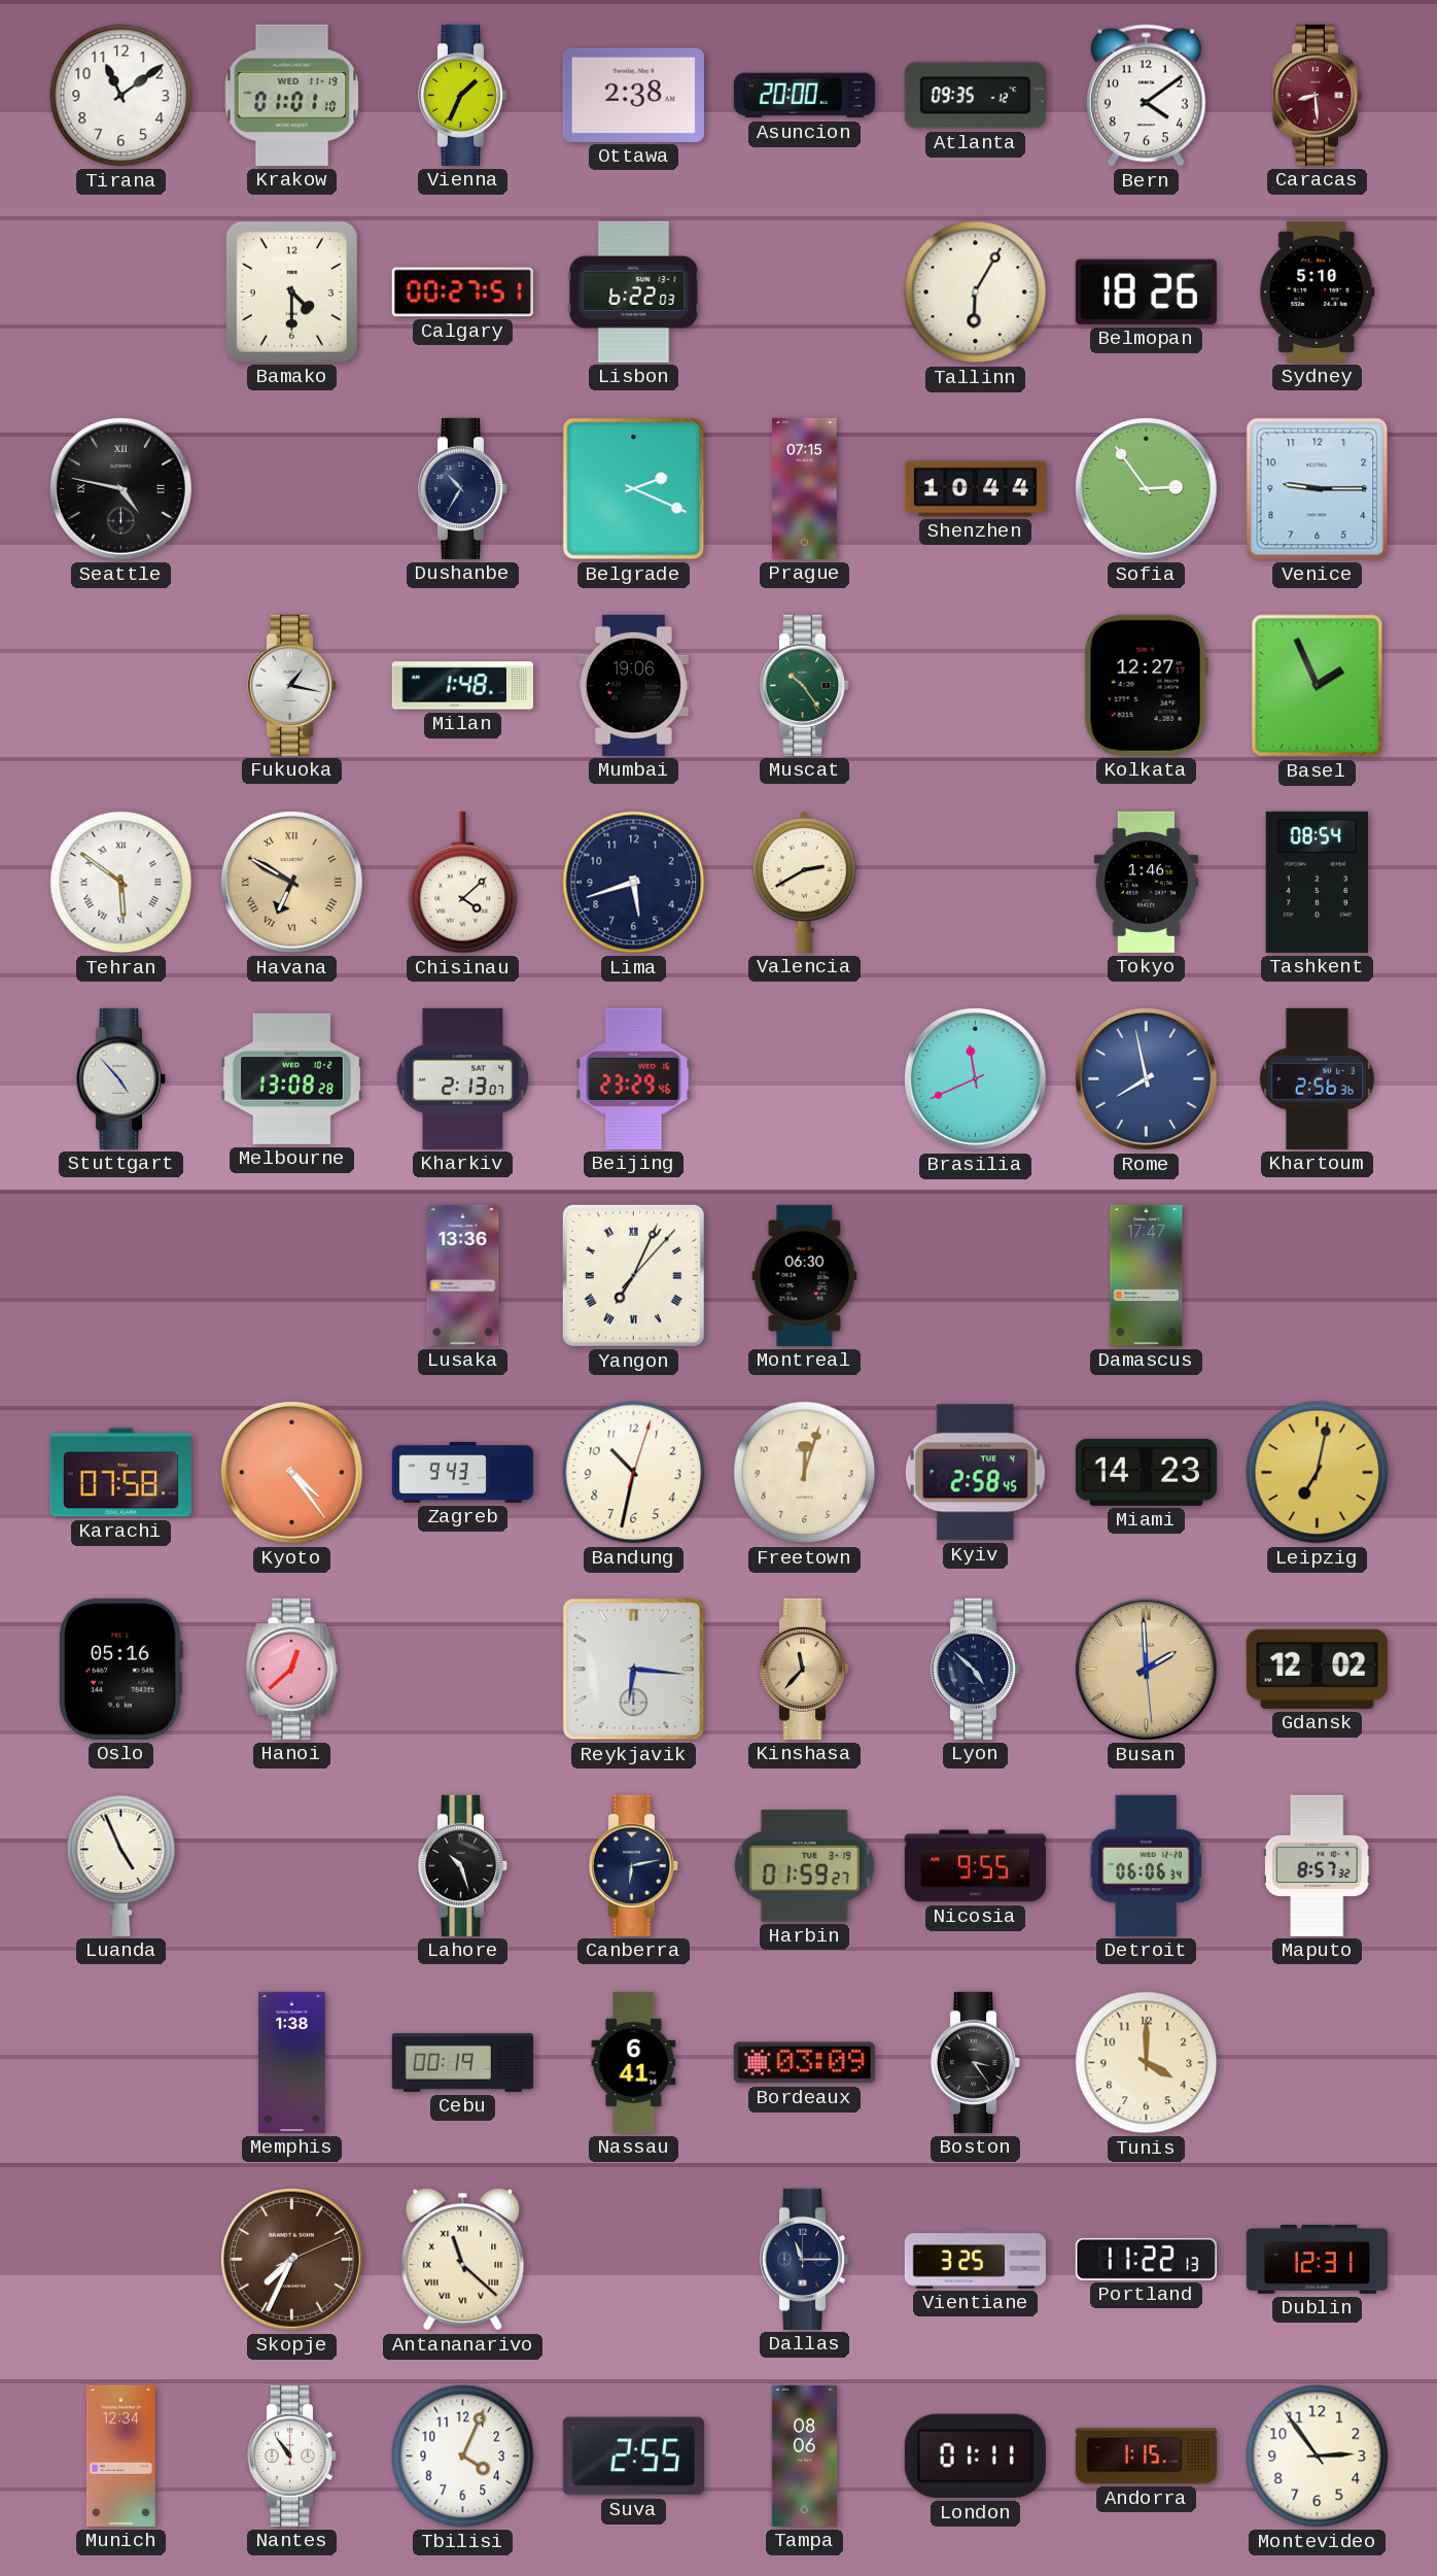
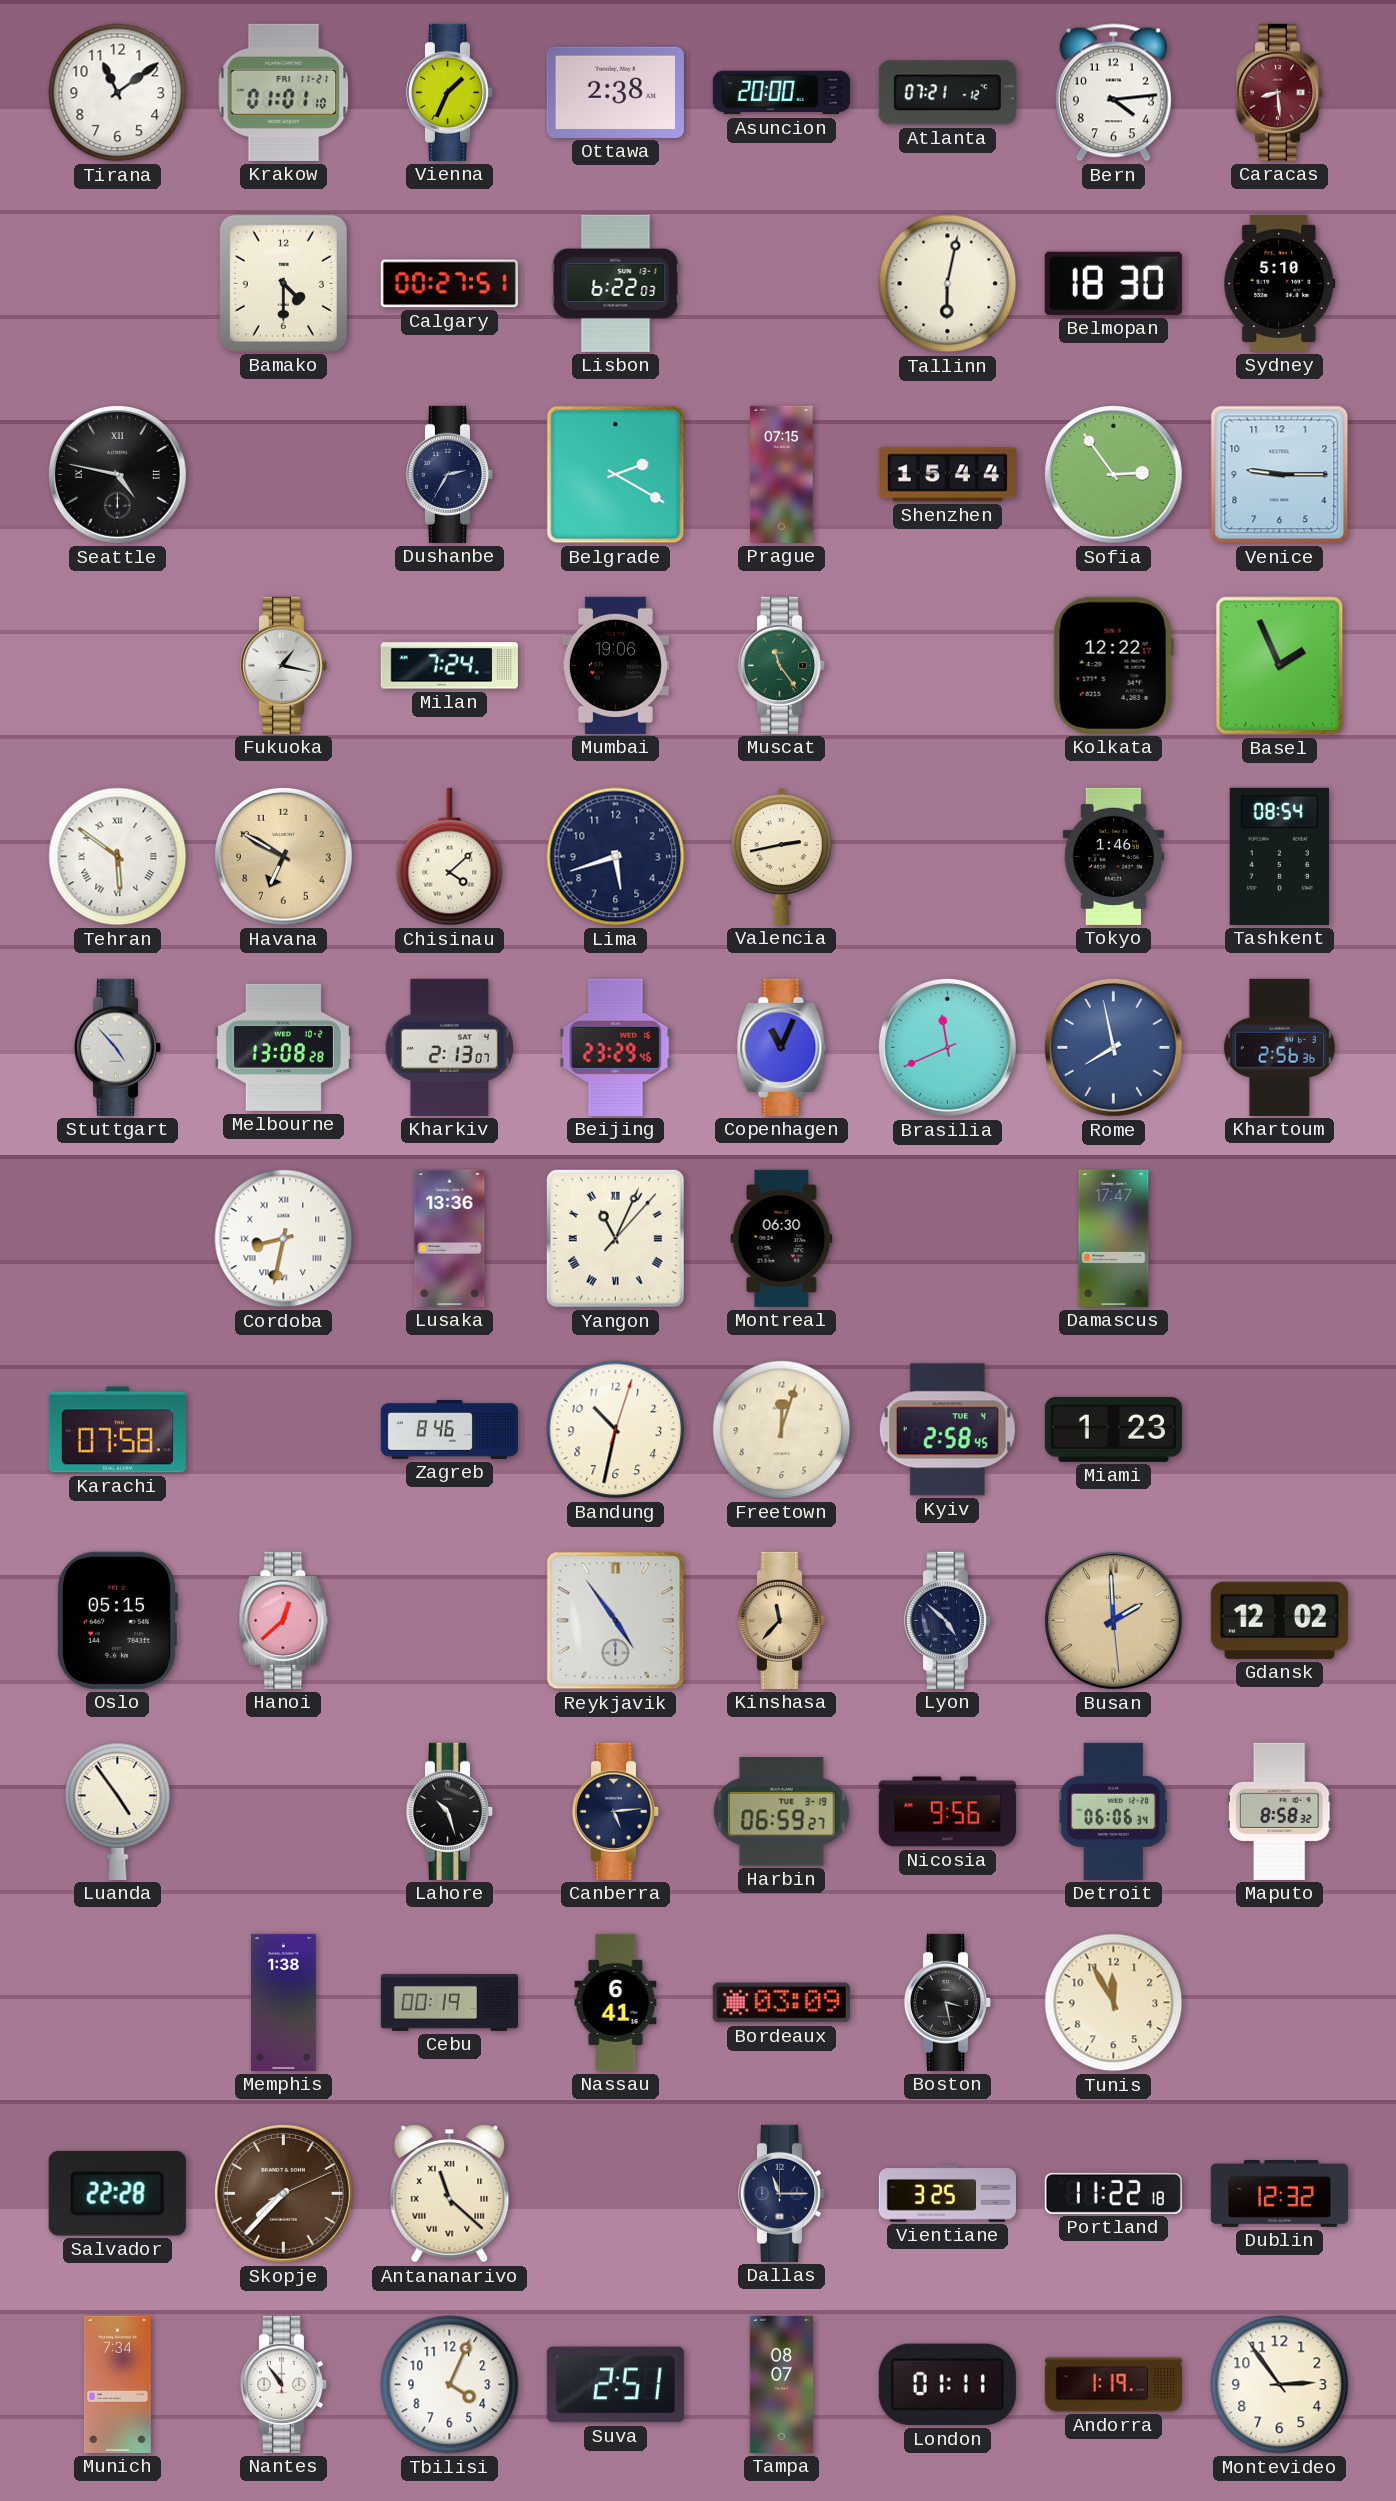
Krakow date: WED 11-19 -> FRI 11-21 (284, 92)
Atlanta: 09:35 -> 07:21 (947, 93)
Bern: 4:09 -> 4:14 (1113, 93)
Tallinn: 6:05 -> 6:02 (948, 284)
Belmopan: 18:26 -> 18:30 (1113, 283)
Dushanbe: 10:35 -> 2:35 (450, 474)
Belgrade: 2:19 -> 2:20 (616, 475)
Shenzhen: 10:44 -> 15:44 (947, 475)
Milan: 1:48 -> 7:24 (449, 666)
Muscat: 10:24 -> 11:24 (782, 665)
Kolkata: 12:27 -> 12:22 (1113, 665)
Havana numerals: Roman -> Arabic (283, 856)
Valencia: 2:40 -> 2:43 (781, 856)
Copenhagen: none -> 11:04 (782, 1047)
Cordoba: none -> 8:32 (284, 1239)
Yangon: 7:04 -> 11:04 (615, 1238)
Kyoto: 4:24 -> none (291, 1472)
Zagreb: 9:43 -> 8:46 (449, 1429)
Miami: 14:23 -> 1:23 (1113, 1429)
Leipzig: 7:02 -> none (1318, 1473)
Oslo: 05:16 -> 05:15 (117, 1620)
Reykjavik: 6:16 -> 4:54 (616, 1621)
Luanda: 4:56 -> 4:54 (118, 1811)
Canberra: 6:13 -> 5:14 (616, 1811)
Harbin: 01:59 -> 06:59 (782, 1812)
Nicosia: 9:55 -> 9:56 (947, 1812)
Maputo: 8:57 -> 8:58 (1279, 1811)
Boston: 3:24 -> 3:28 (948, 2002)
Tunis: 4:00 -> 11:55 (1114, 2003)
Salvador: none -> 22:28 (117, 2193)
Skopje: 7:34 -> 7:37 (283, 2193)
Portland: 11:22:13 -> 11:22:18 (1113, 2193)
Dublin: 12:31 -> 12:32 (1279, 2193)
Munich: 12:34 -> 7:34 (117, 2384)
Suva: 2:55 -> 2:51 (615, 2385)
Tampa: 08:06 -> 08:07 (782, 2384)
Andorra: 1:15 -> 1:19 (1113, 2385)
